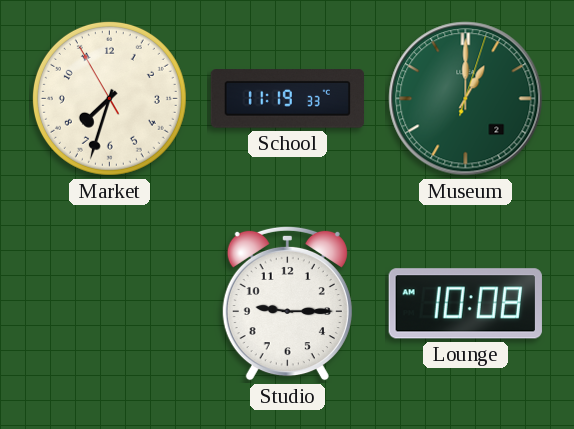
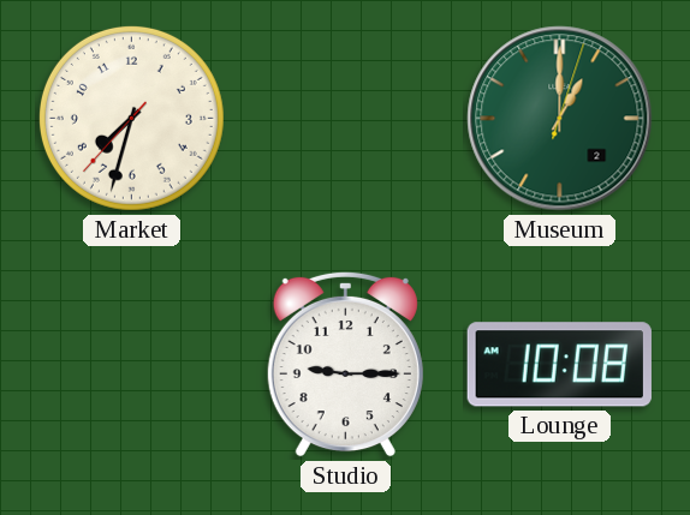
Market: 7:32:55 -> 7:32:37 (131, 118)
School: 11:19 -> none (287, 99)
